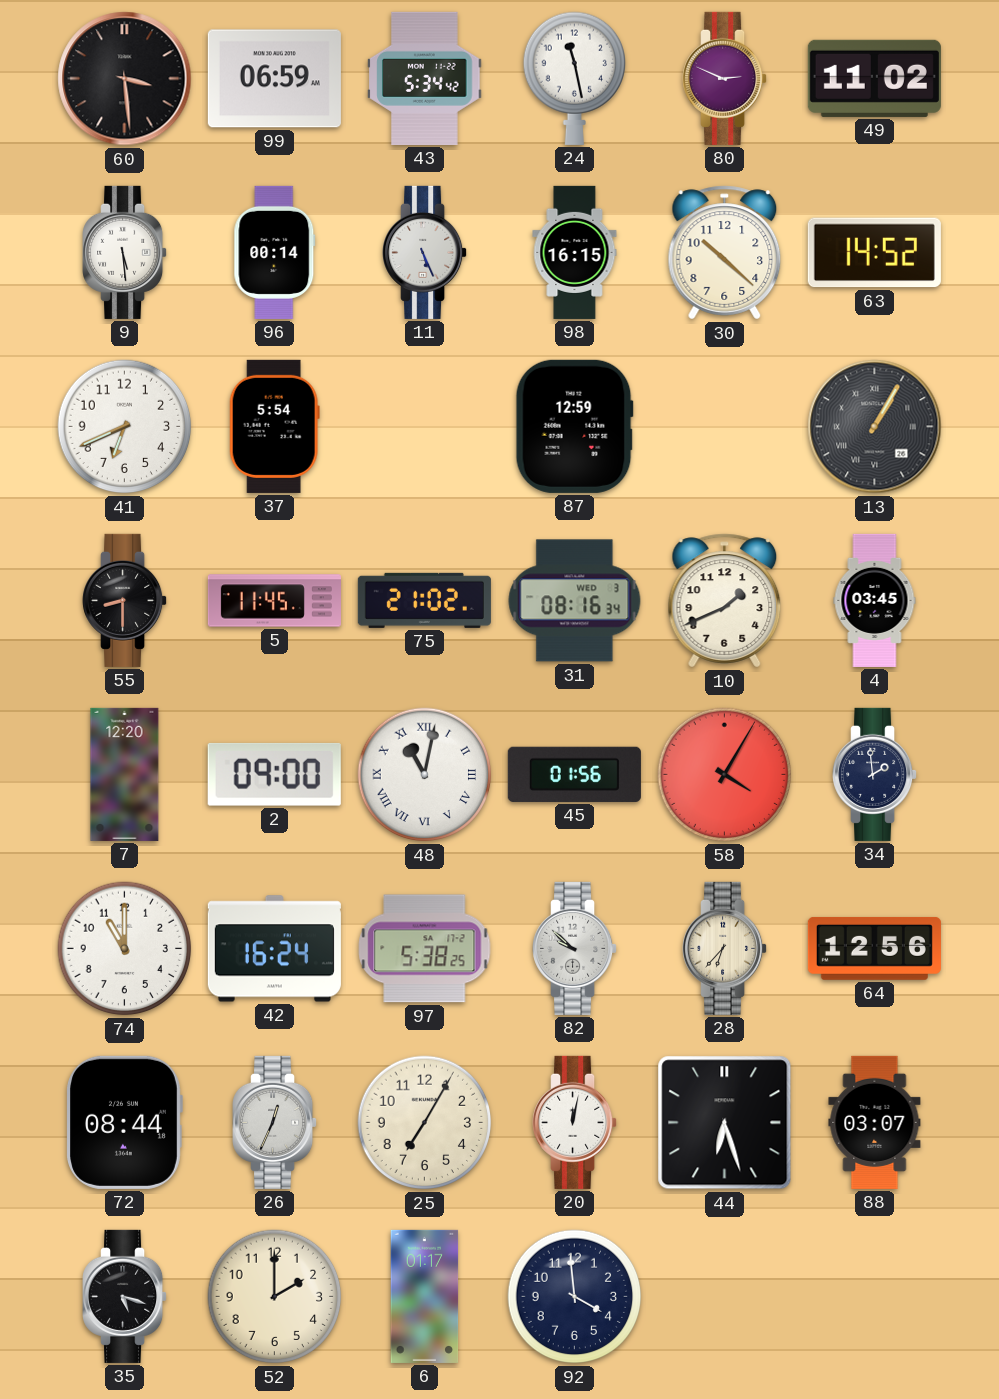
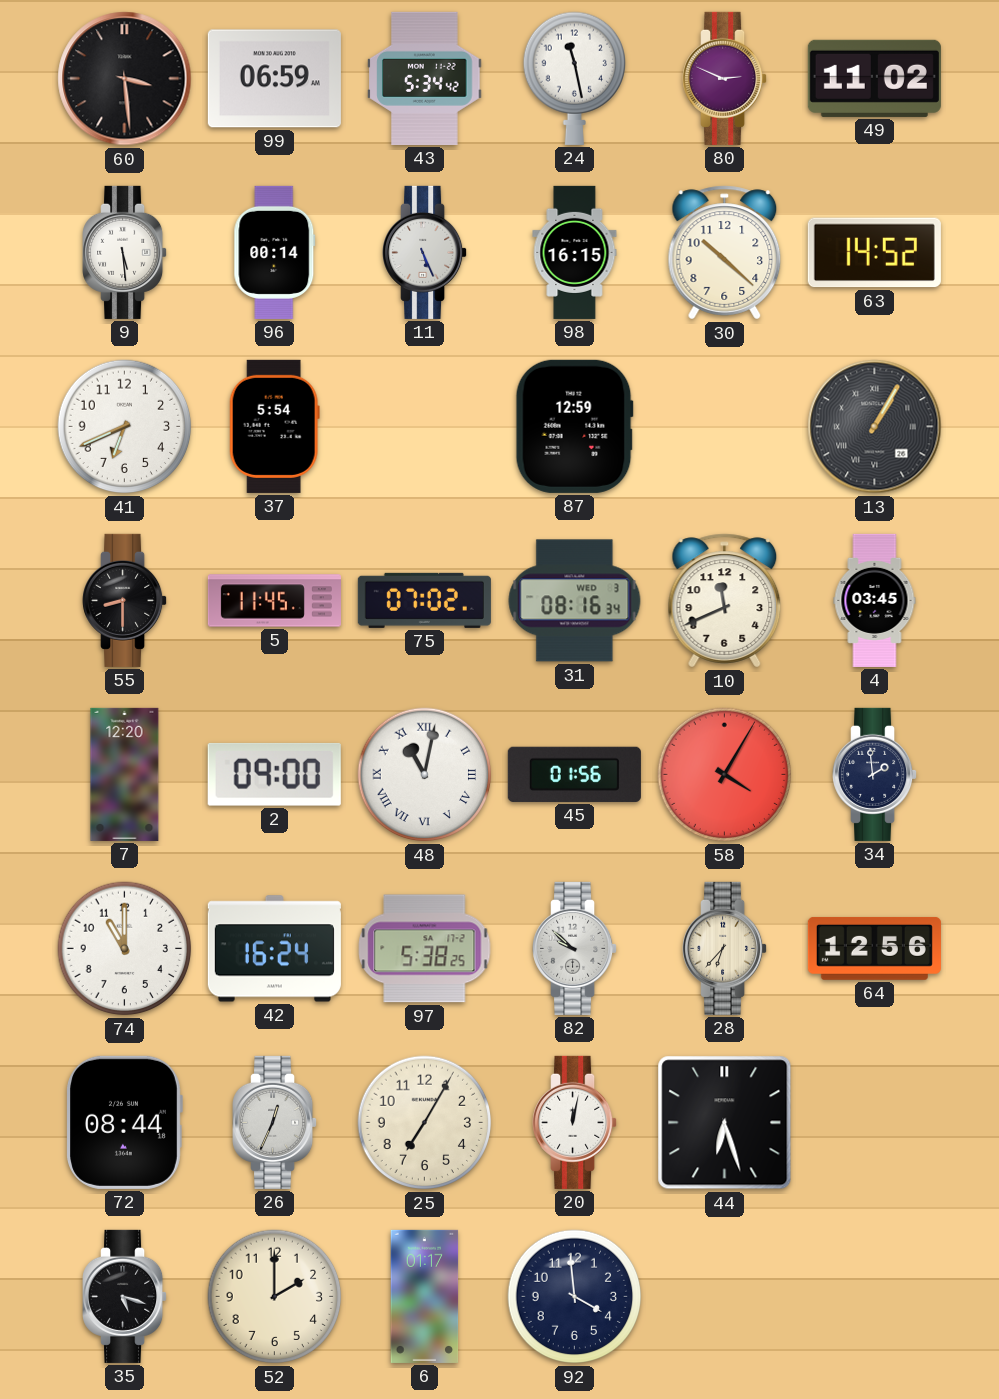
75: 21:02 -> 07:02 (424, 600)
10: 1:41 -> 11:41 (725, 601)
88: 03:07 -> none (875, 1122)
